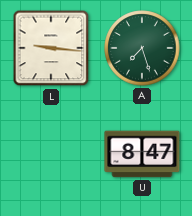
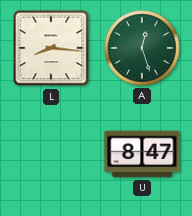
L: 9:16 -> 8:16 (51, 48)
A: 7:27 -> 12:27 (142, 48)
